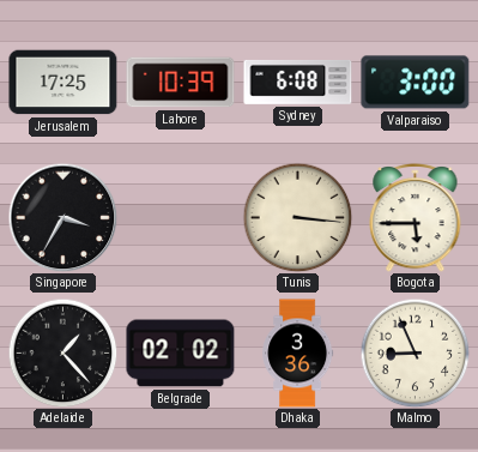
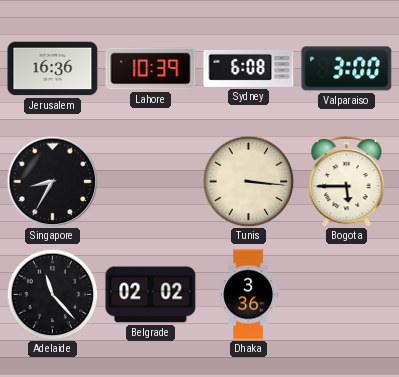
Jerusalem: 17:25 -> 16:36 (53, 69)
Singapore: 3:35 -> 8:35 (52, 181)
Adelaide: 1:23 -> 11:23 (52, 294)
Malmo: 8:56 -> none (415, 352)
